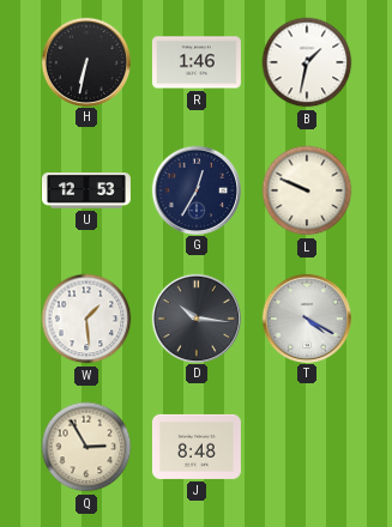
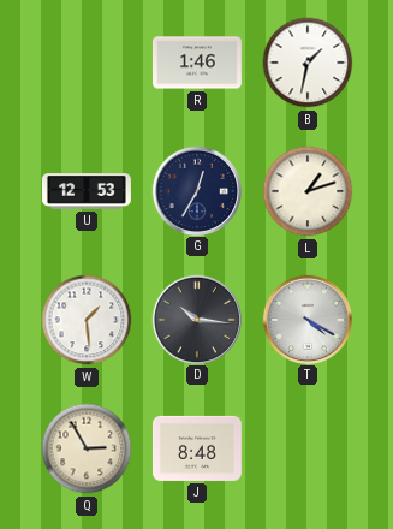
H: 6:32 -> none (85, 61)
L: 9:49 -> 1:12 (308, 191)
